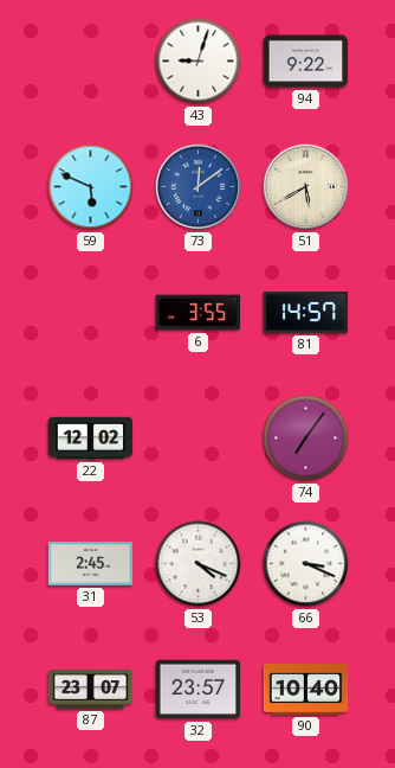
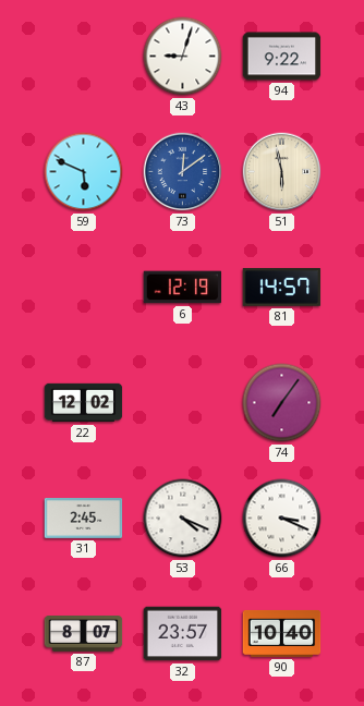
51: 5:40 -> 5:58 (282, 172)
6: 3:55 -> 12:19 (183, 288)
87: 23:07 -> 8:07 (84, 634)
